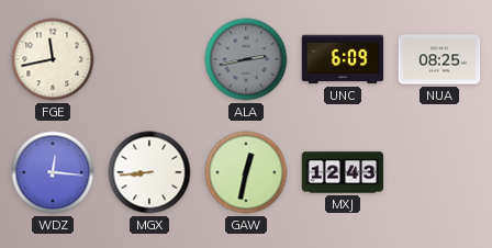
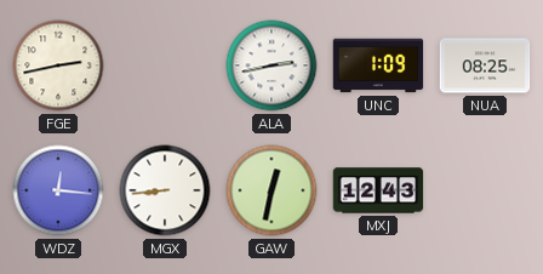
FGE: 11:43 -> 2:43 (58, 65)
ALA dial: grey -> white (271, 65)
UNC: 6:09 -> 1:09 (378, 65)
